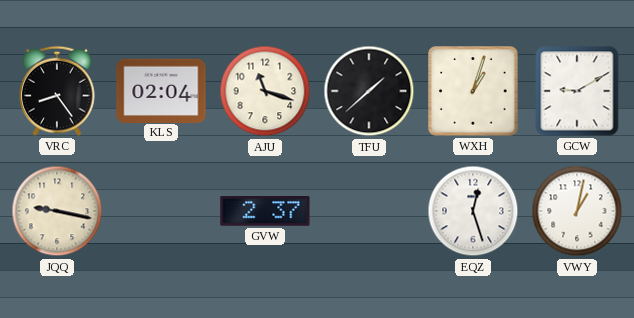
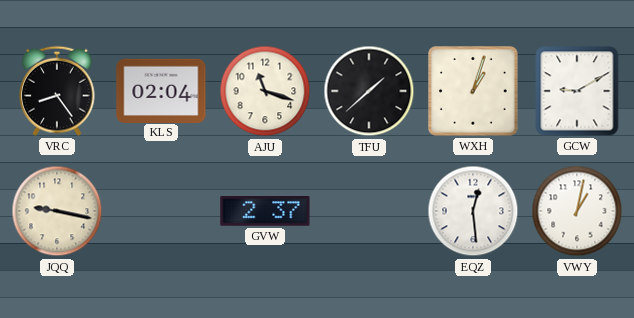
EQZ: 12:27 -> 12:29 (473, 211)
